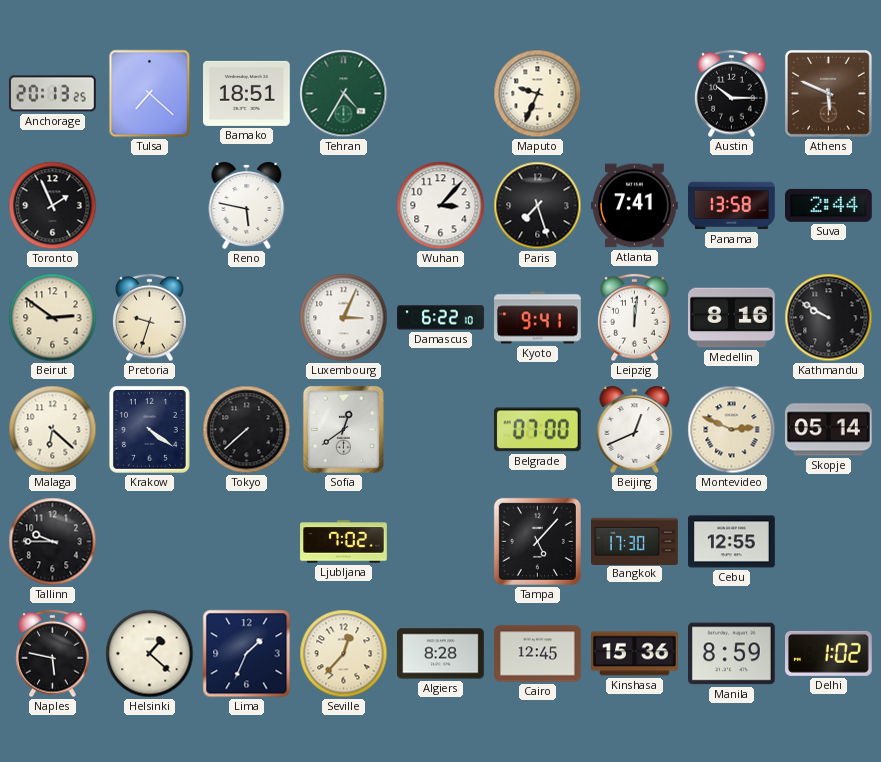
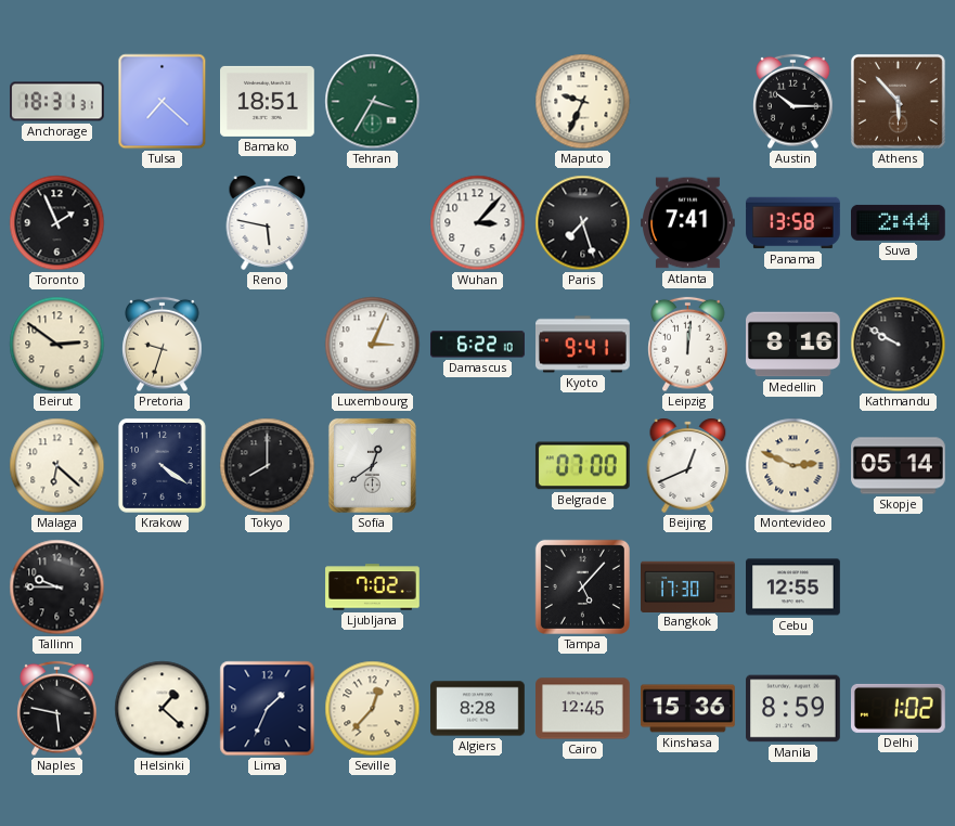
Anchorage: 20:13 -> 18:31 (57, 102)
Tehran: 4:35 -> 3:35 (373, 102)
Athens: 5:49 -> 5:53 (898, 101)
Tokyo: 7:38 -> 8:00 (268, 466)
